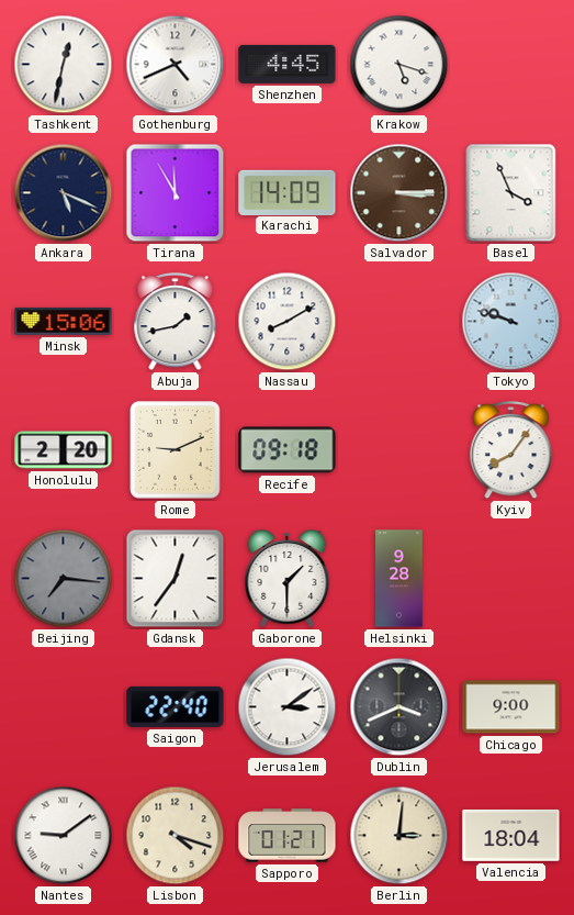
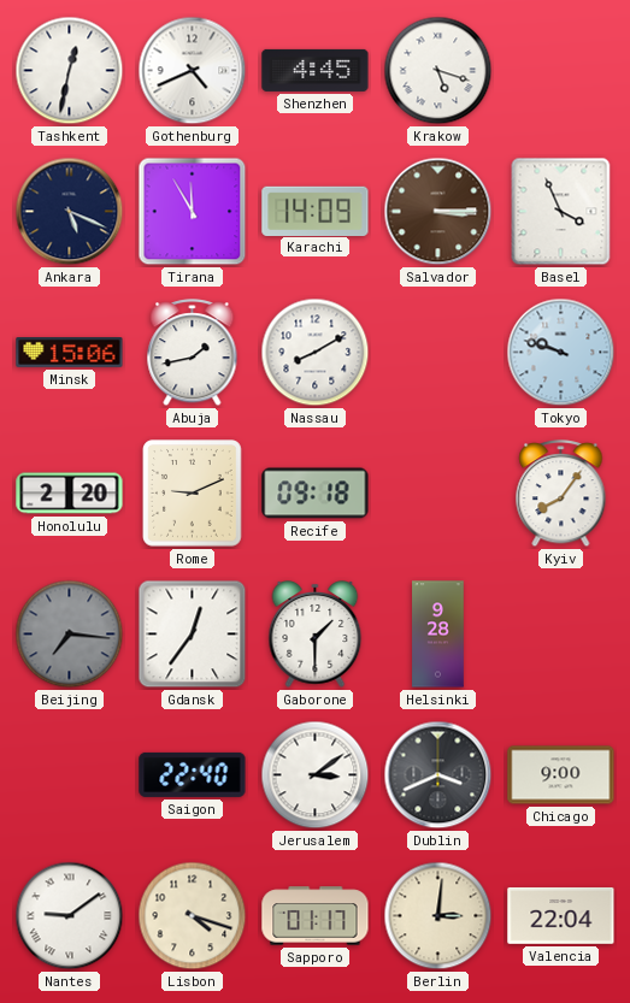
Sapporo: 01:21 -> 01:17 (316, 916)
Valencia: 18:04 -> 22:04 (561, 915)
